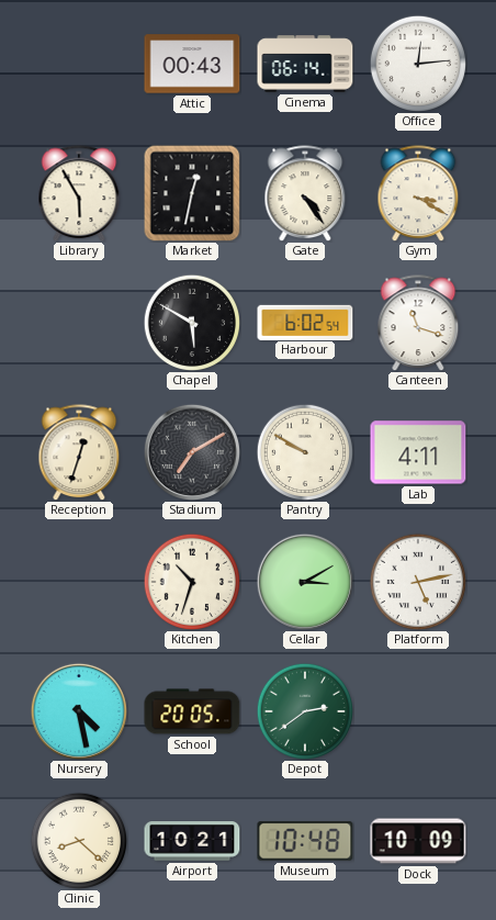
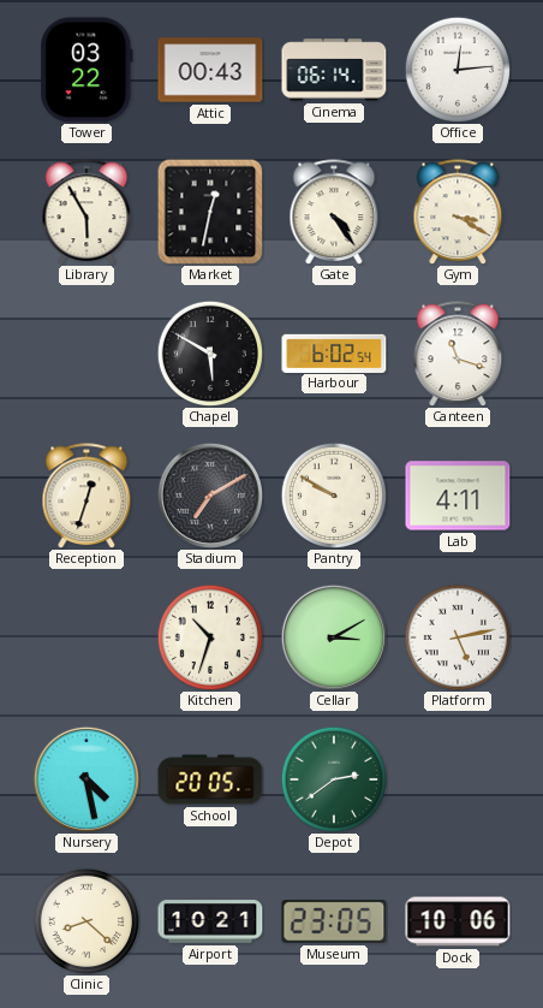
Tower: none -> 03:22 (86, 70)
Museum: 10:48 -> 23:05 (334, 921)
Dock: 10:09 -> 10:06 (458, 921)
